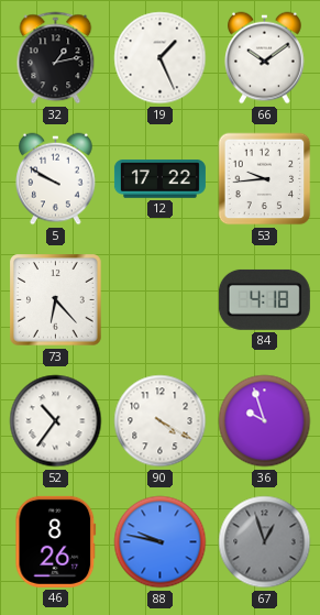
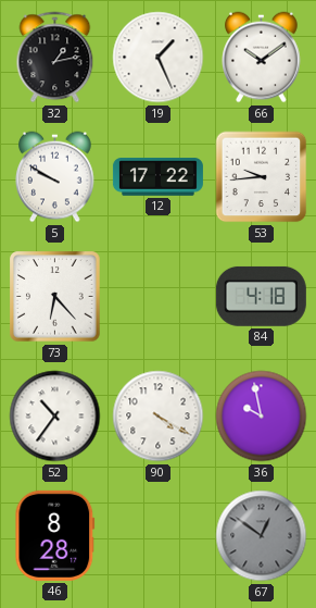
36: 9:57 -> 9:58 (262, 417)
46: 8:26 -> 8:28 (55, 535)
88: 9:47 -> none (161, 542)
67: 12:57 -> 12:51 (262, 536)
